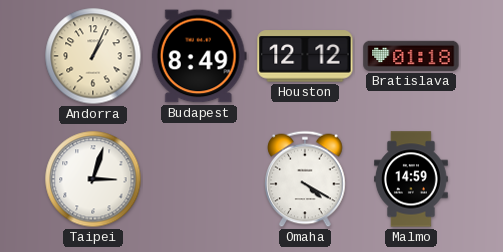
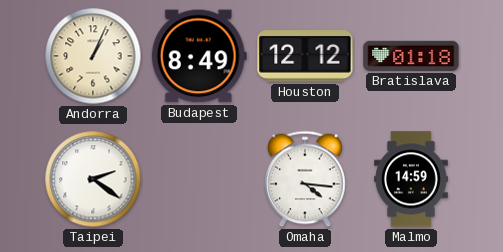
Taipei: 3:03 -> 2:21 (93, 179)
Omaha: 4:20 -> 4:16 (305, 179)
